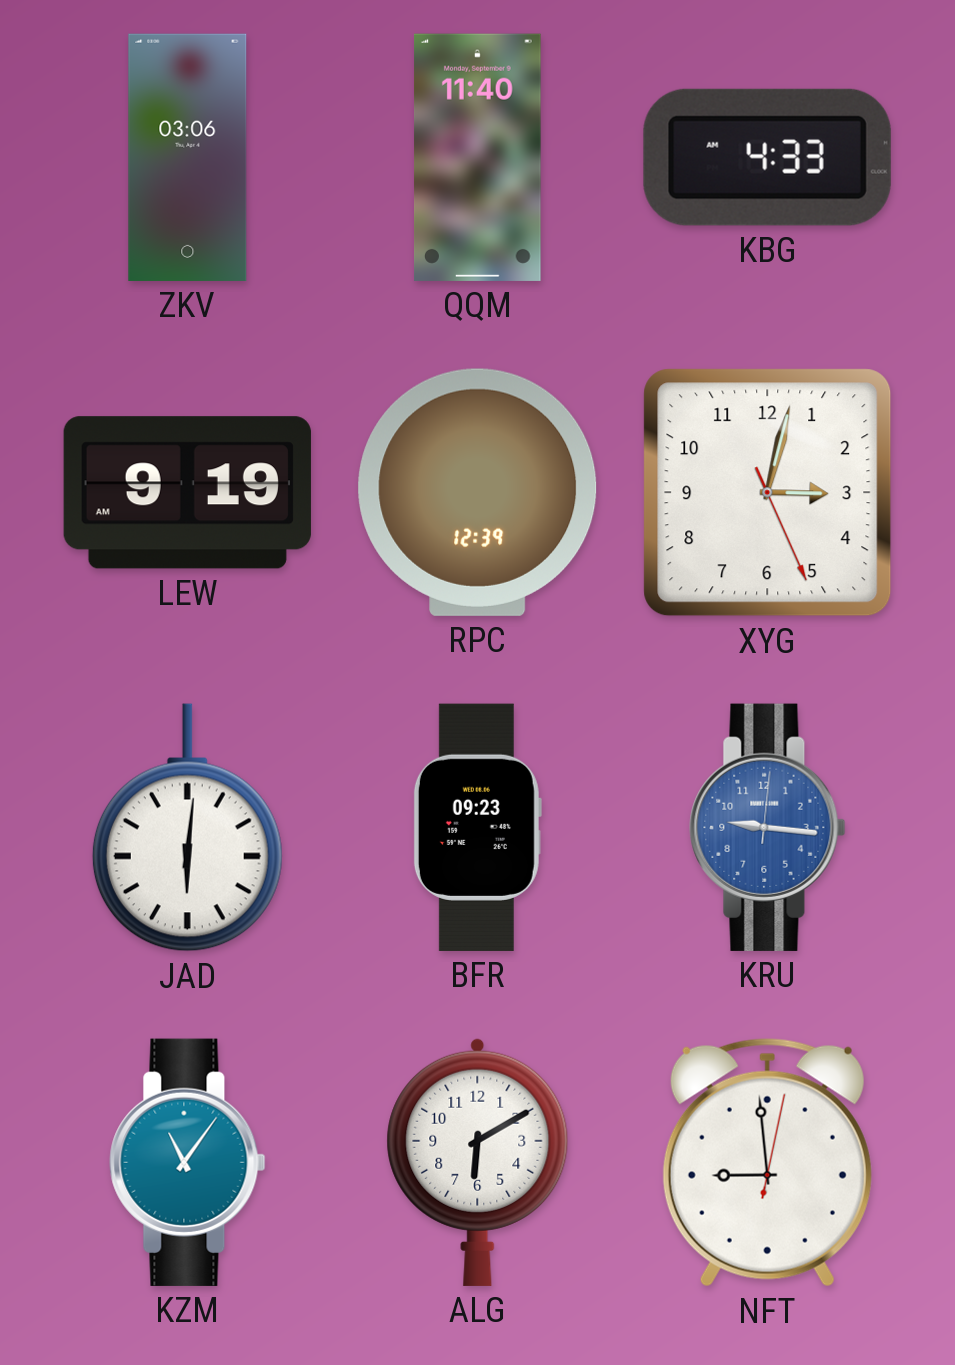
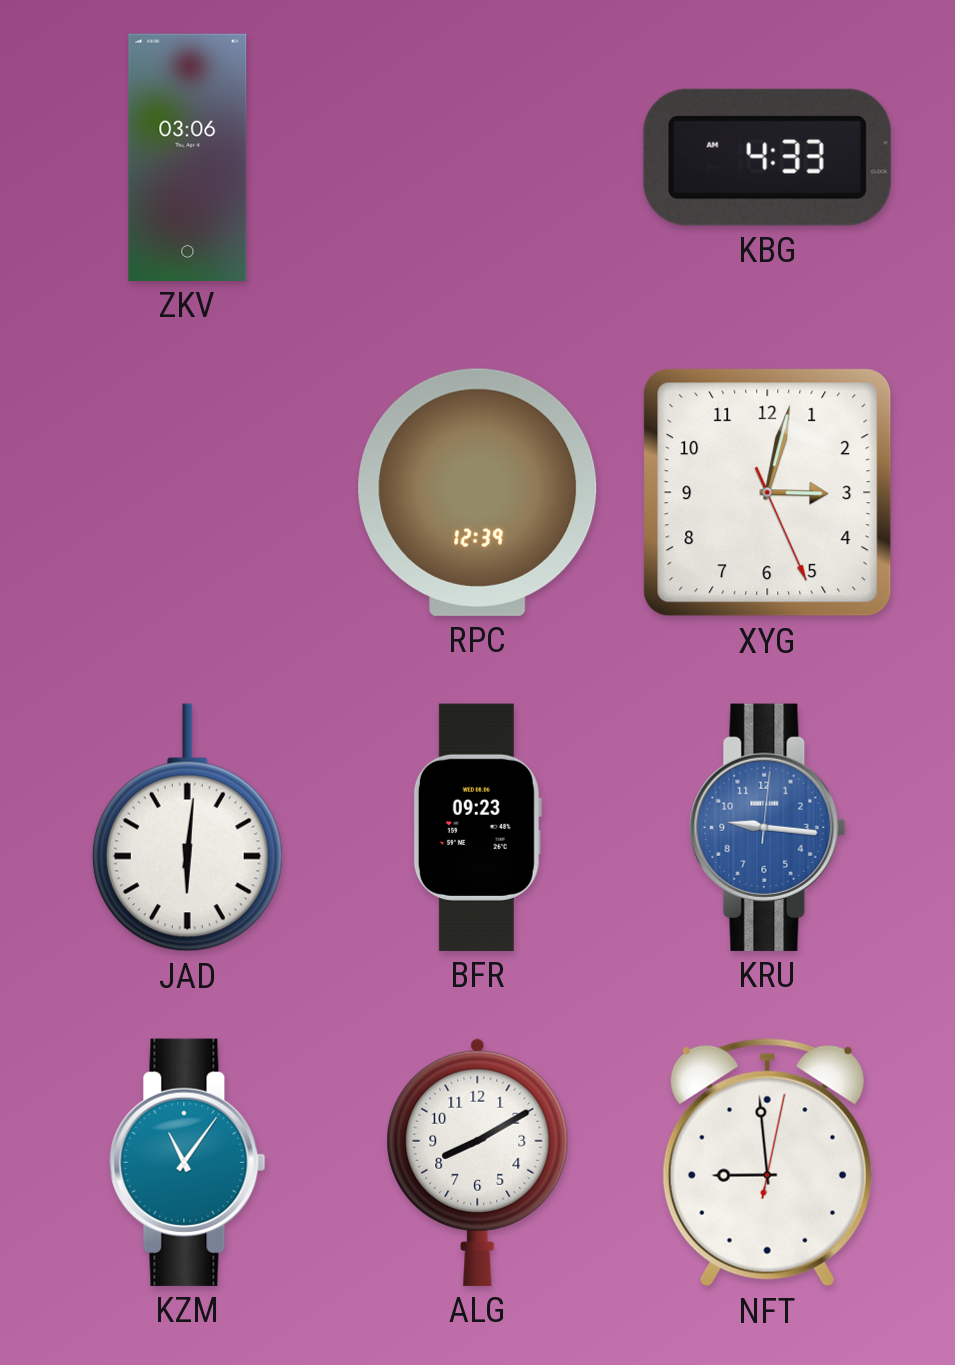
QQM: 11:40 -> none (478, 157)
LEW: 9:19 -> none (187, 493)
ALG: 6:10 -> 8:10 (478, 1162)
